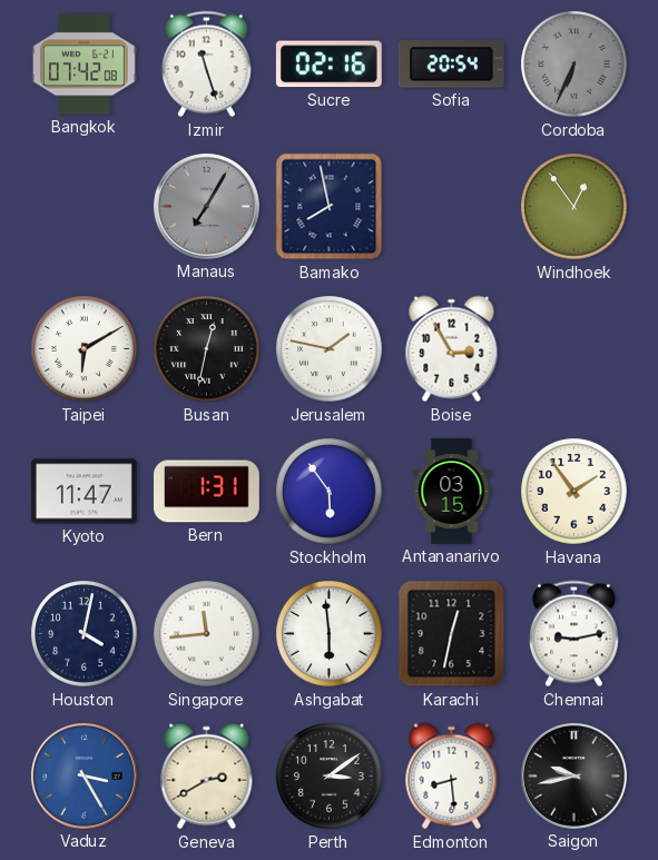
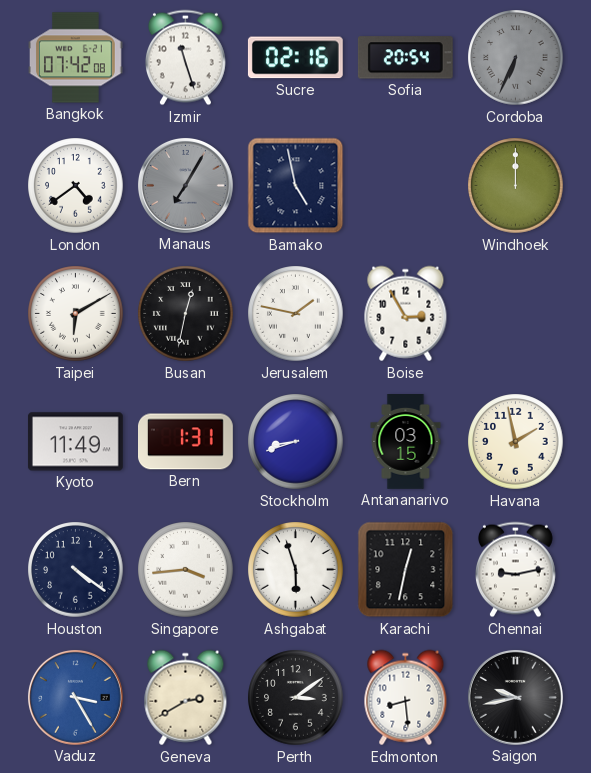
London: none -> 4:39 (76, 186)
Bamako: 7:58 -> 4:58 (296, 186)
Windhoek: 12:54 -> 12:00 (516, 186)
Kyoto: 11:47 -> 11:49 (75, 442)
Stockholm: 5:54 -> 8:42 (296, 442)
Havana: 1:54 -> 1:58 (516, 442)
Houston: 4:02 -> 4:21 (76, 570)
Singapore: 11:44 -> 3:44 (186, 570)
Ashgabat: 5:59 -> 5:57 (296, 570)
